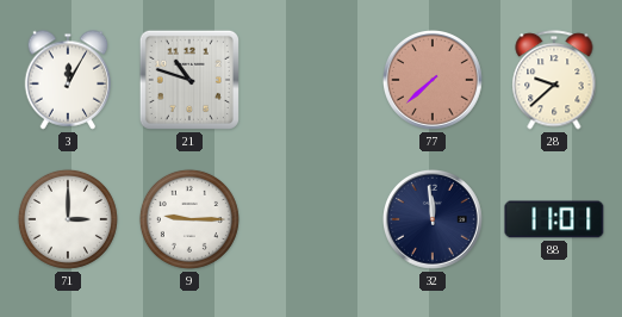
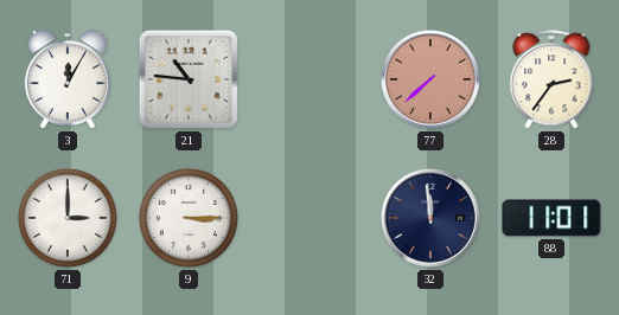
21: 10:48 -> 10:46 (189, 79)
28: 9:38 -> 2:36 (551, 79)
9: 9:15 -> 3:15 (189, 218)
